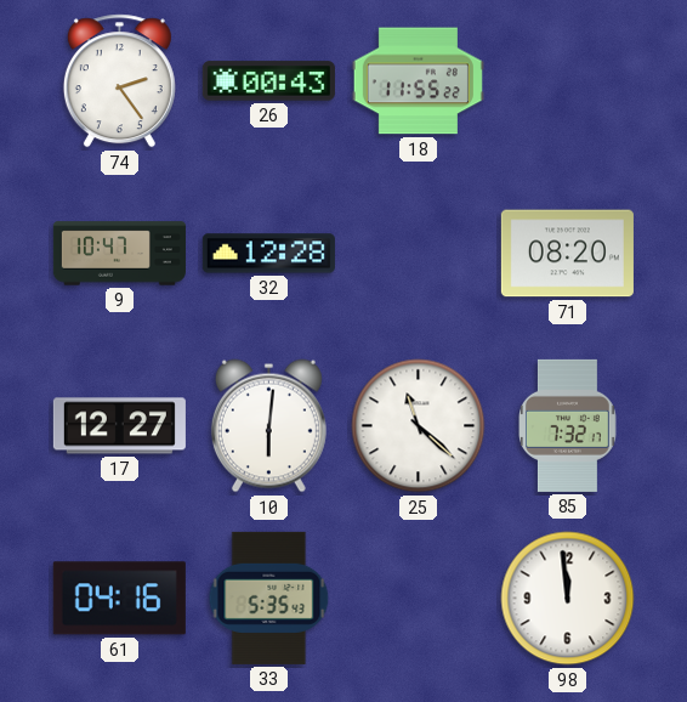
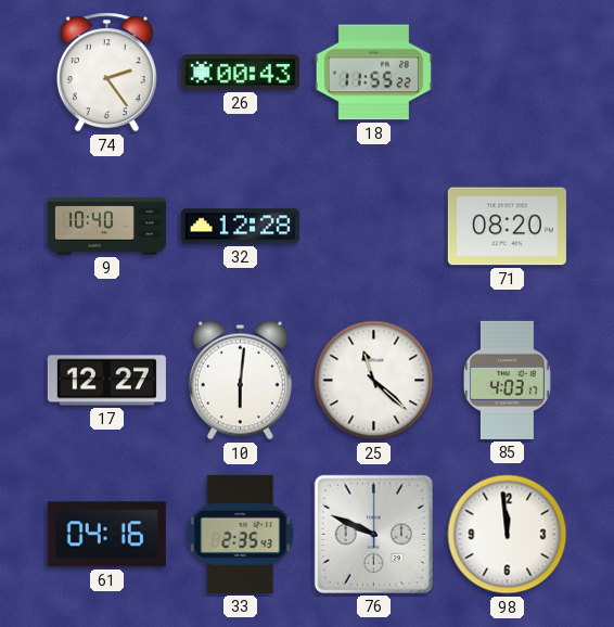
9: 10:47 -> 10:40 (106, 227)
85: 7:32 -> 4:03 (508, 380)
33: 5:35 -> 2:35 (241, 534)
76: none -> 9:49 (373, 534)
